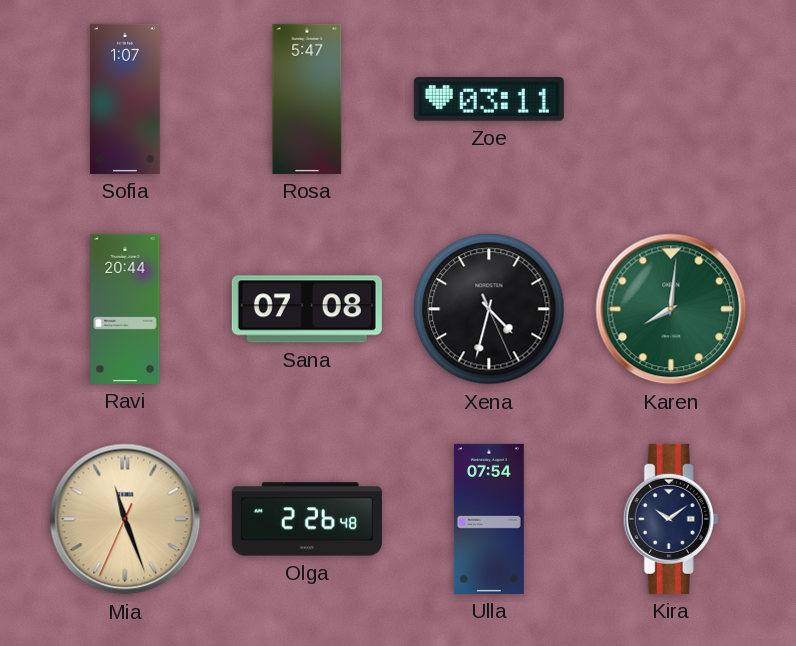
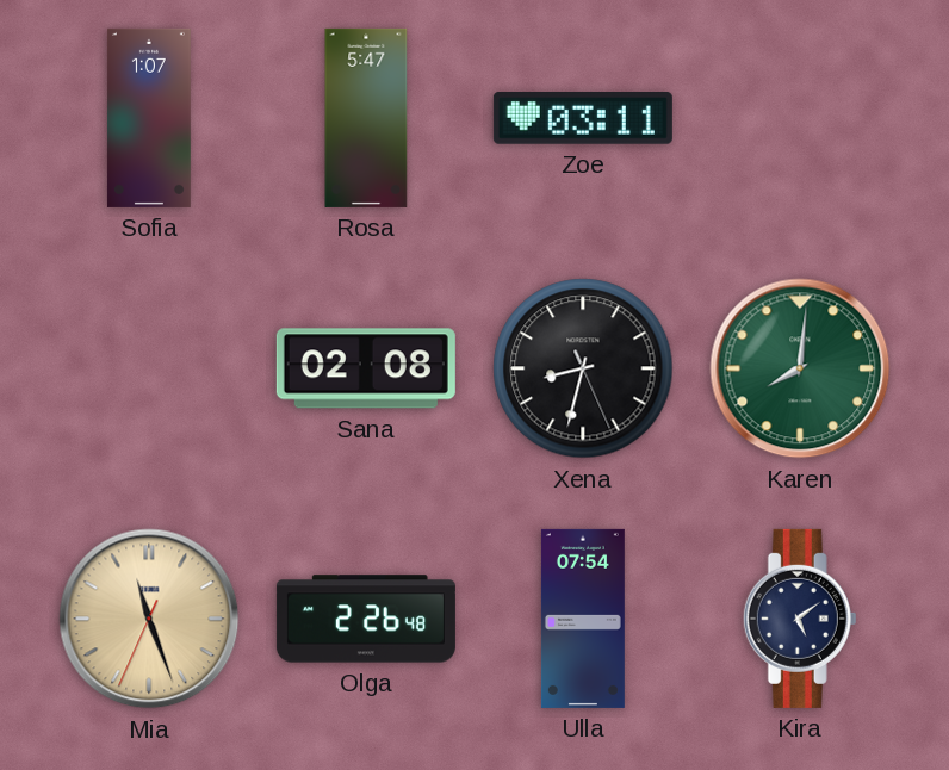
Ravi: 20:44 -> none (125, 309)
Sana: 07:08 -> 02:08 (366, 368)
Xena: 4:32 -> 8:32 (583, 368)
Kira: 10:09 -> 5:09 (800, 619)
